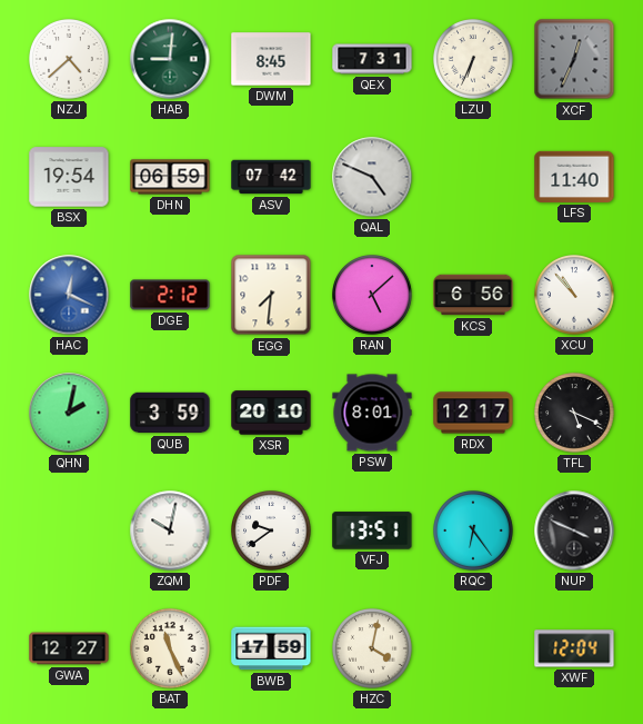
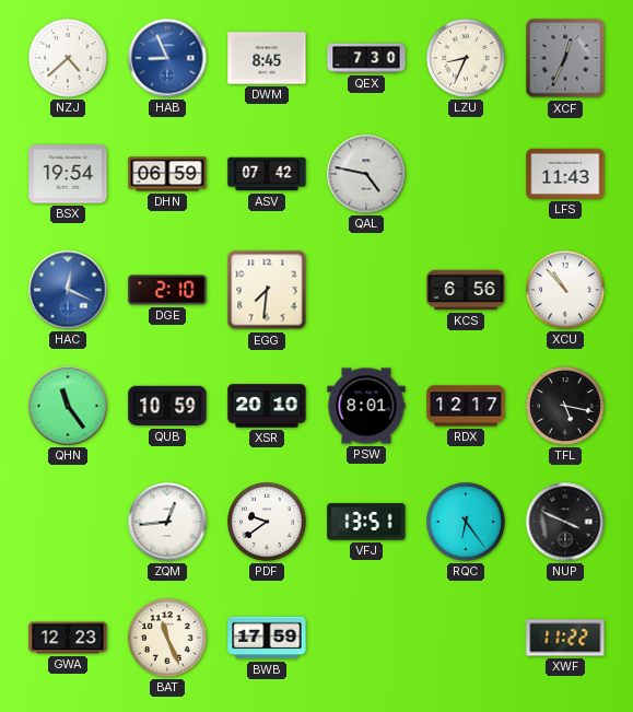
HAB: 9:01 -> 8:56 (167, 58)
HAB dial: green -> blue (167, 58)
QEX: 7:31 -> 7:30 (366, 58)
LZU: 6:34 -> 8:34 (467, 59)
QAL: 4:49 -> 4:47 (366, 174)
LFS: 11:40 -> 11:43 (565, 174)
DGE: 2:12 -> 2:10 (167, 290)
RAN: 5:08 -> none (373, 296)
QHN: 2:02 -> 11:24 (68, 406)
QUB: 3:59 -> 10:59 (167, 406)
TFL: 5:19 -> 5:17 (566, 407)
ZQM: 10:02 -> 12:44 (167, 522)
GWA: 12:27 -> 12:23 (68, 638)
HZC: 4:02 -> none (373, 649)
XWF: 12:04 -> 11:22 (565, 638)
